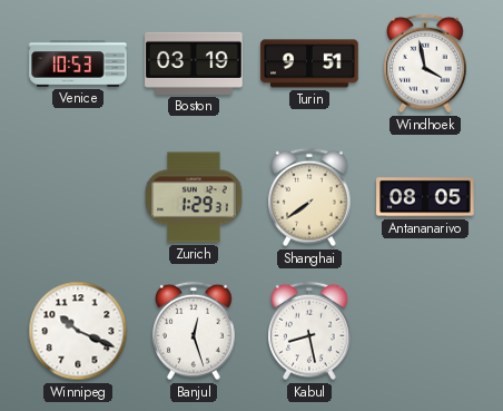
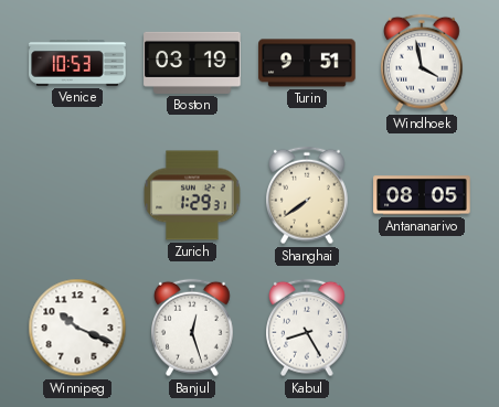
Kabul: 8:28 -> 8:25 (308, 328)
